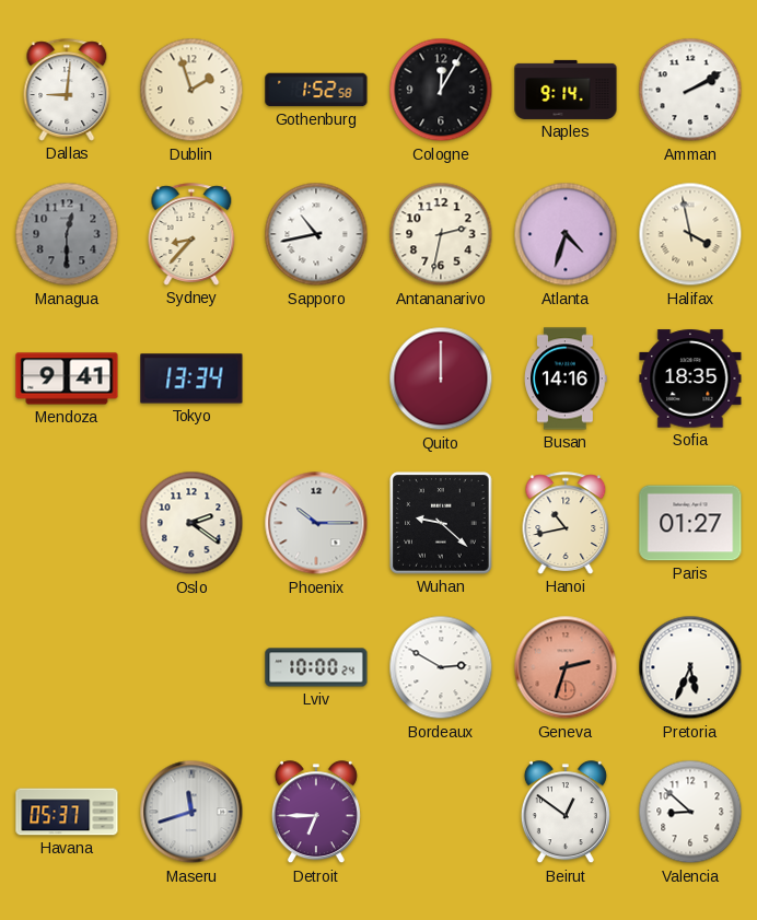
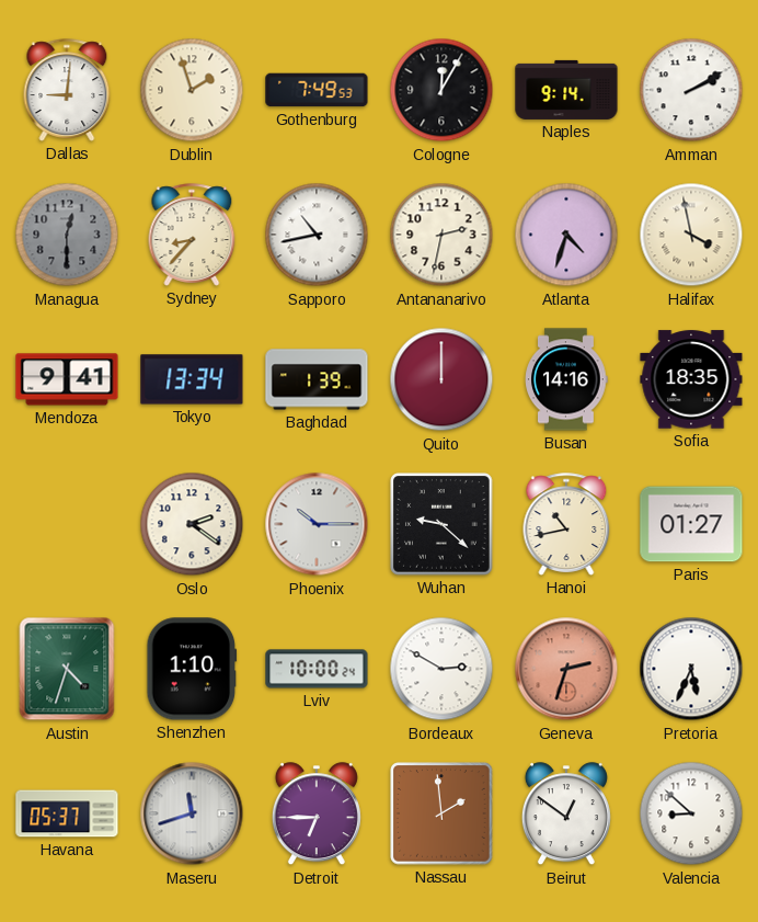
Gothenburg: 1:52 -> 7:49 (317, 90)
Baghdad: none -> 1:39 (317, 379)
Austin: none -> 4:33 (67, 669)
Shenzhen: none -> 1:10 (192, 669)
Nassau: none -> 1:59 (441, 813)
